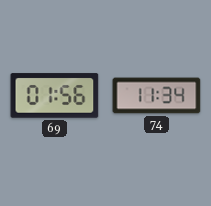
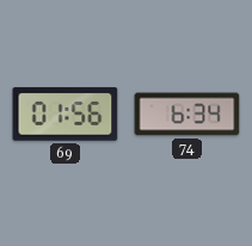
74: 11:34 -> 6:34 (188, 115)
